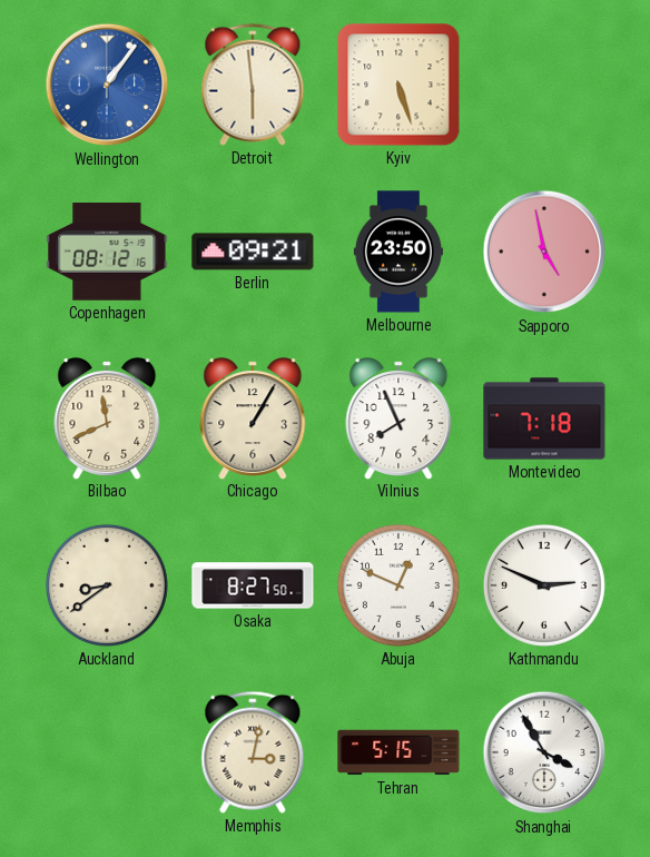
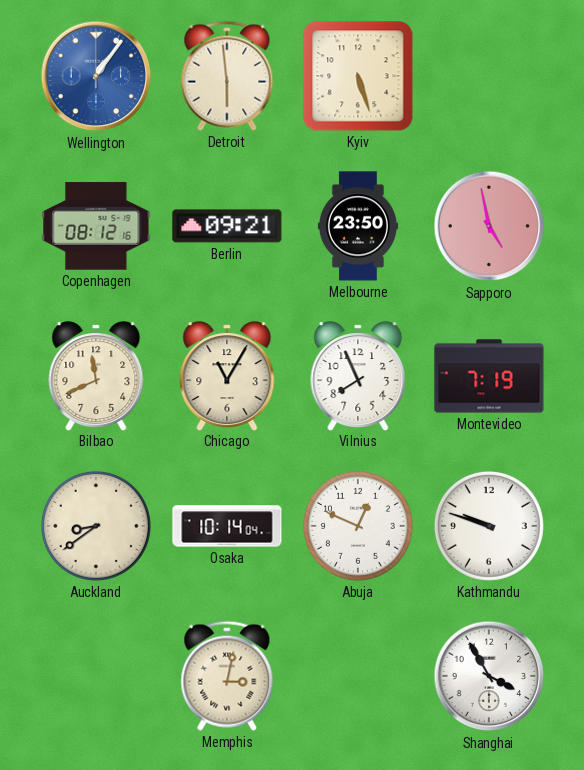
Chicago: 1:05 -> 11:05 (227, 376)
Montevideo: 7:18 -> 7:19 (489, 376)
Osaka: 8:27 -> 10:14 (227, 526)
Kathmandu: 2:49 -> 9:48 (489, 526)
Tehran: 5:15 -> none (398, 752)
